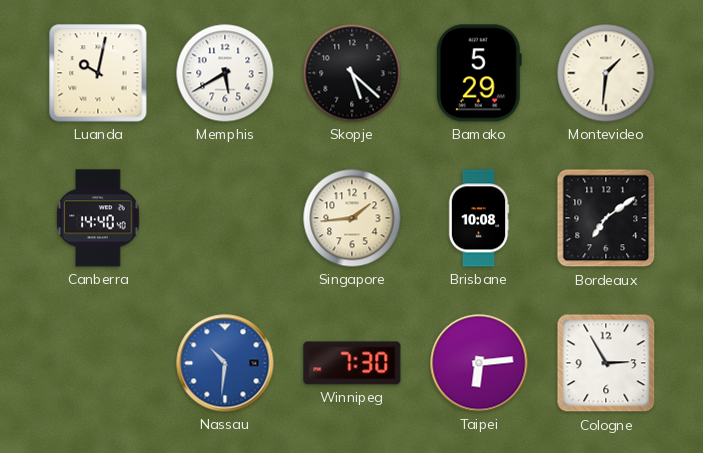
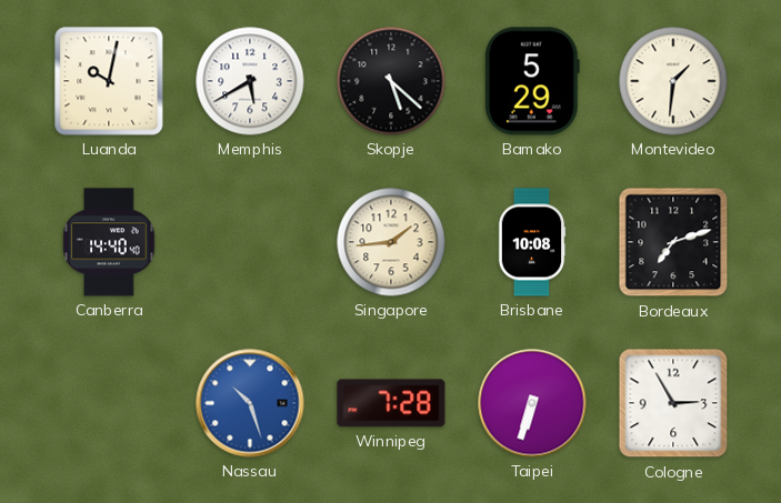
Bordeaux: 7:09 -> 7:12 (673, 242)
Nassau: 10:31 -> 10:27 (250, 403)
Winnipeg: 7:30 -> 7:28 (391, 403)
Taipei: 6:14 -> 6:33 (532, 403)
